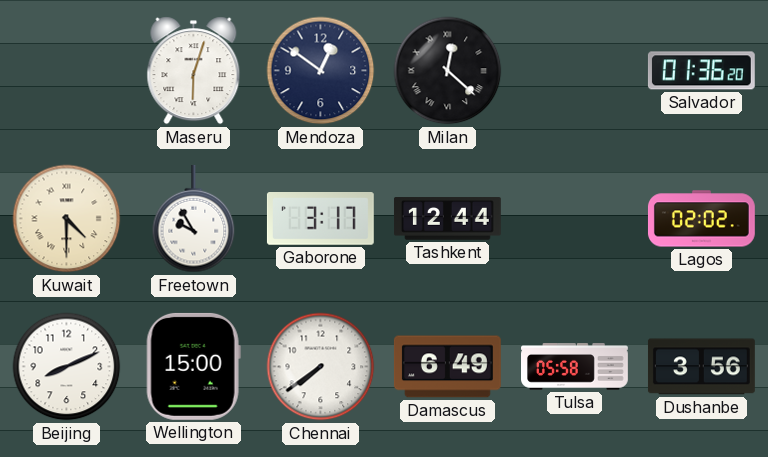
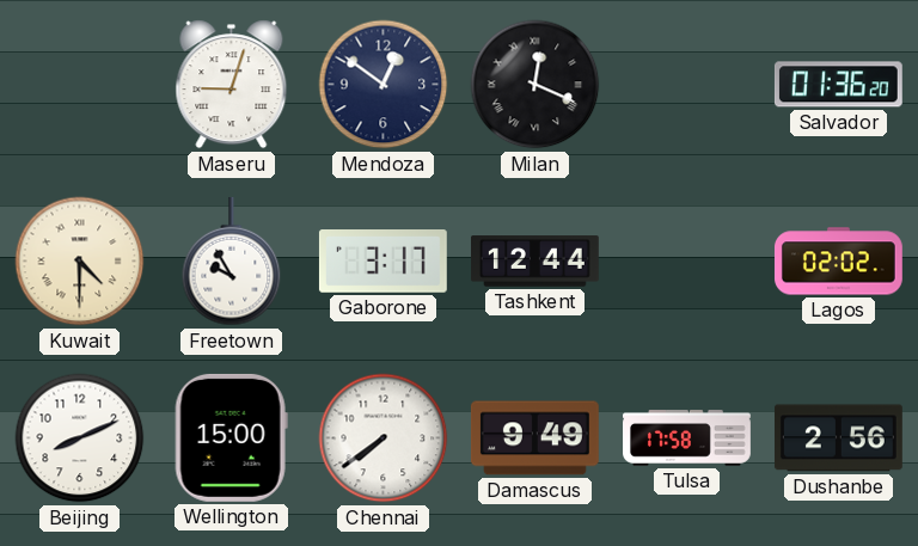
Maseru: 6:03 -> 9:03 (232, 85)
Milan: 12:22 -> 12:19 (535, 85)
Damascus: 6:49 -> 9:49 (534, 438)
Tulsa: 05:58 -> 17:58 (687, 438)
Dushanbe: 3:56 -> 2:56 (838, 438)
